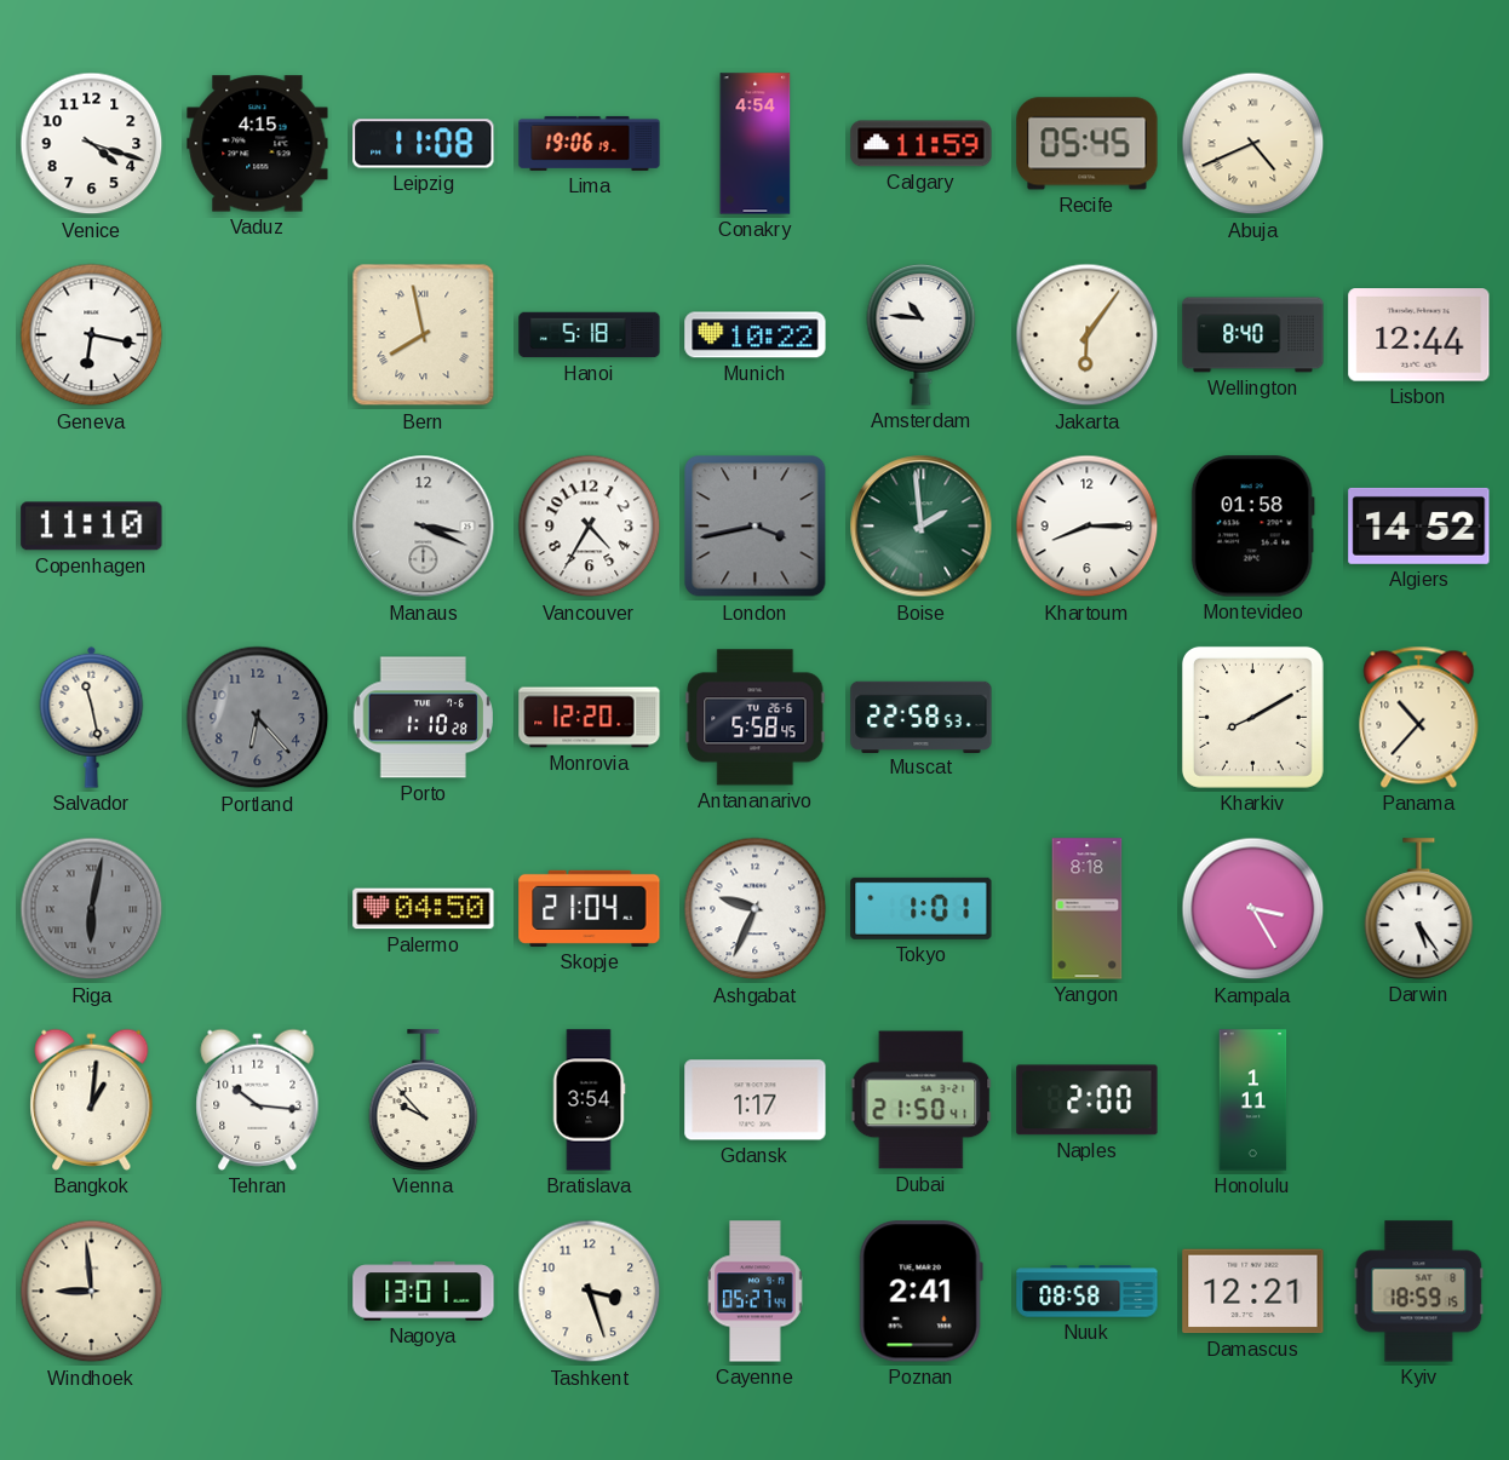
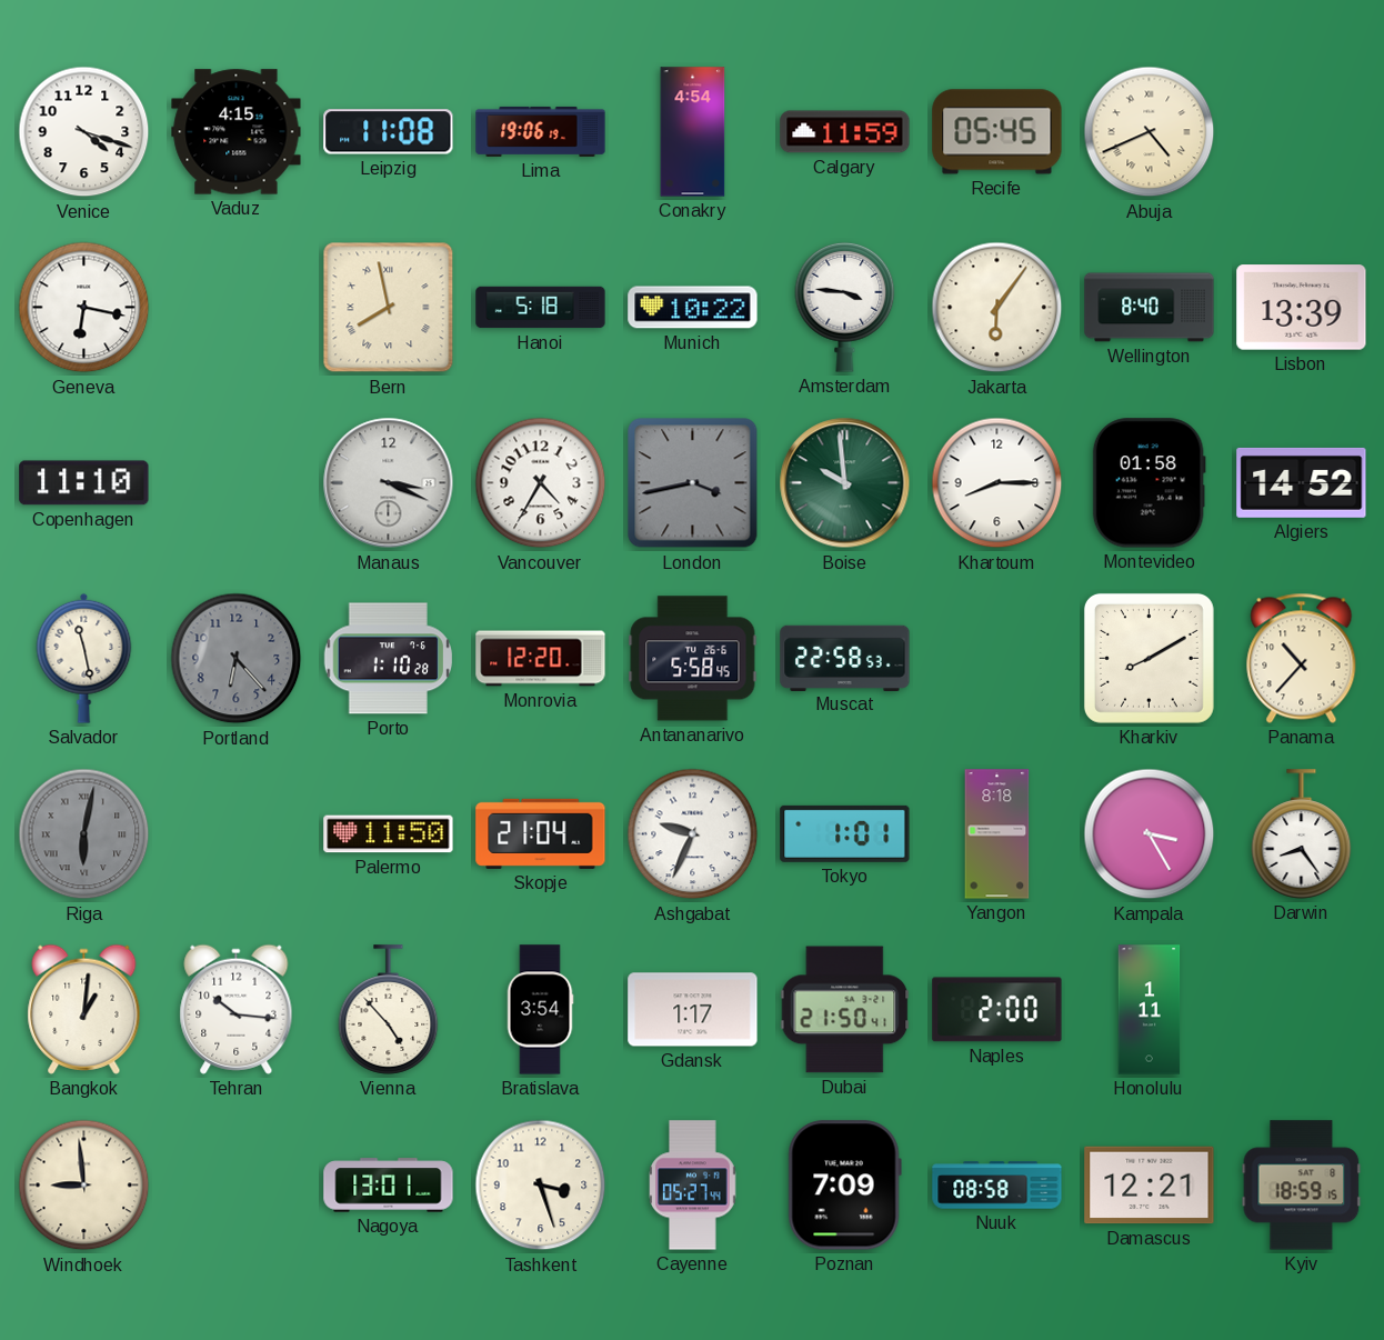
Amsterdam: 10:46 -> 3:46 (845, 307)
Lisbon: 12:44 -> 13:39 (1302, 308)
Boise: 1:59 -> 9:59 (845, 483)
Palermo: 04:50 -> 11:50 (389, 834)
Darwin: 5:24 -> 8:24 (1302, 834)
Vienna: 9:53 -> 4:53 (389, 1010)
Poznan: 2:41 -> 7:09 (844, 1186)
